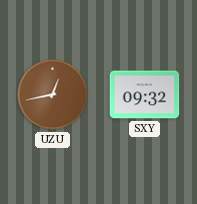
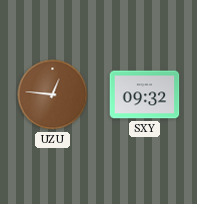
UZU: 12:43 -> 12:46 (53, 95)
